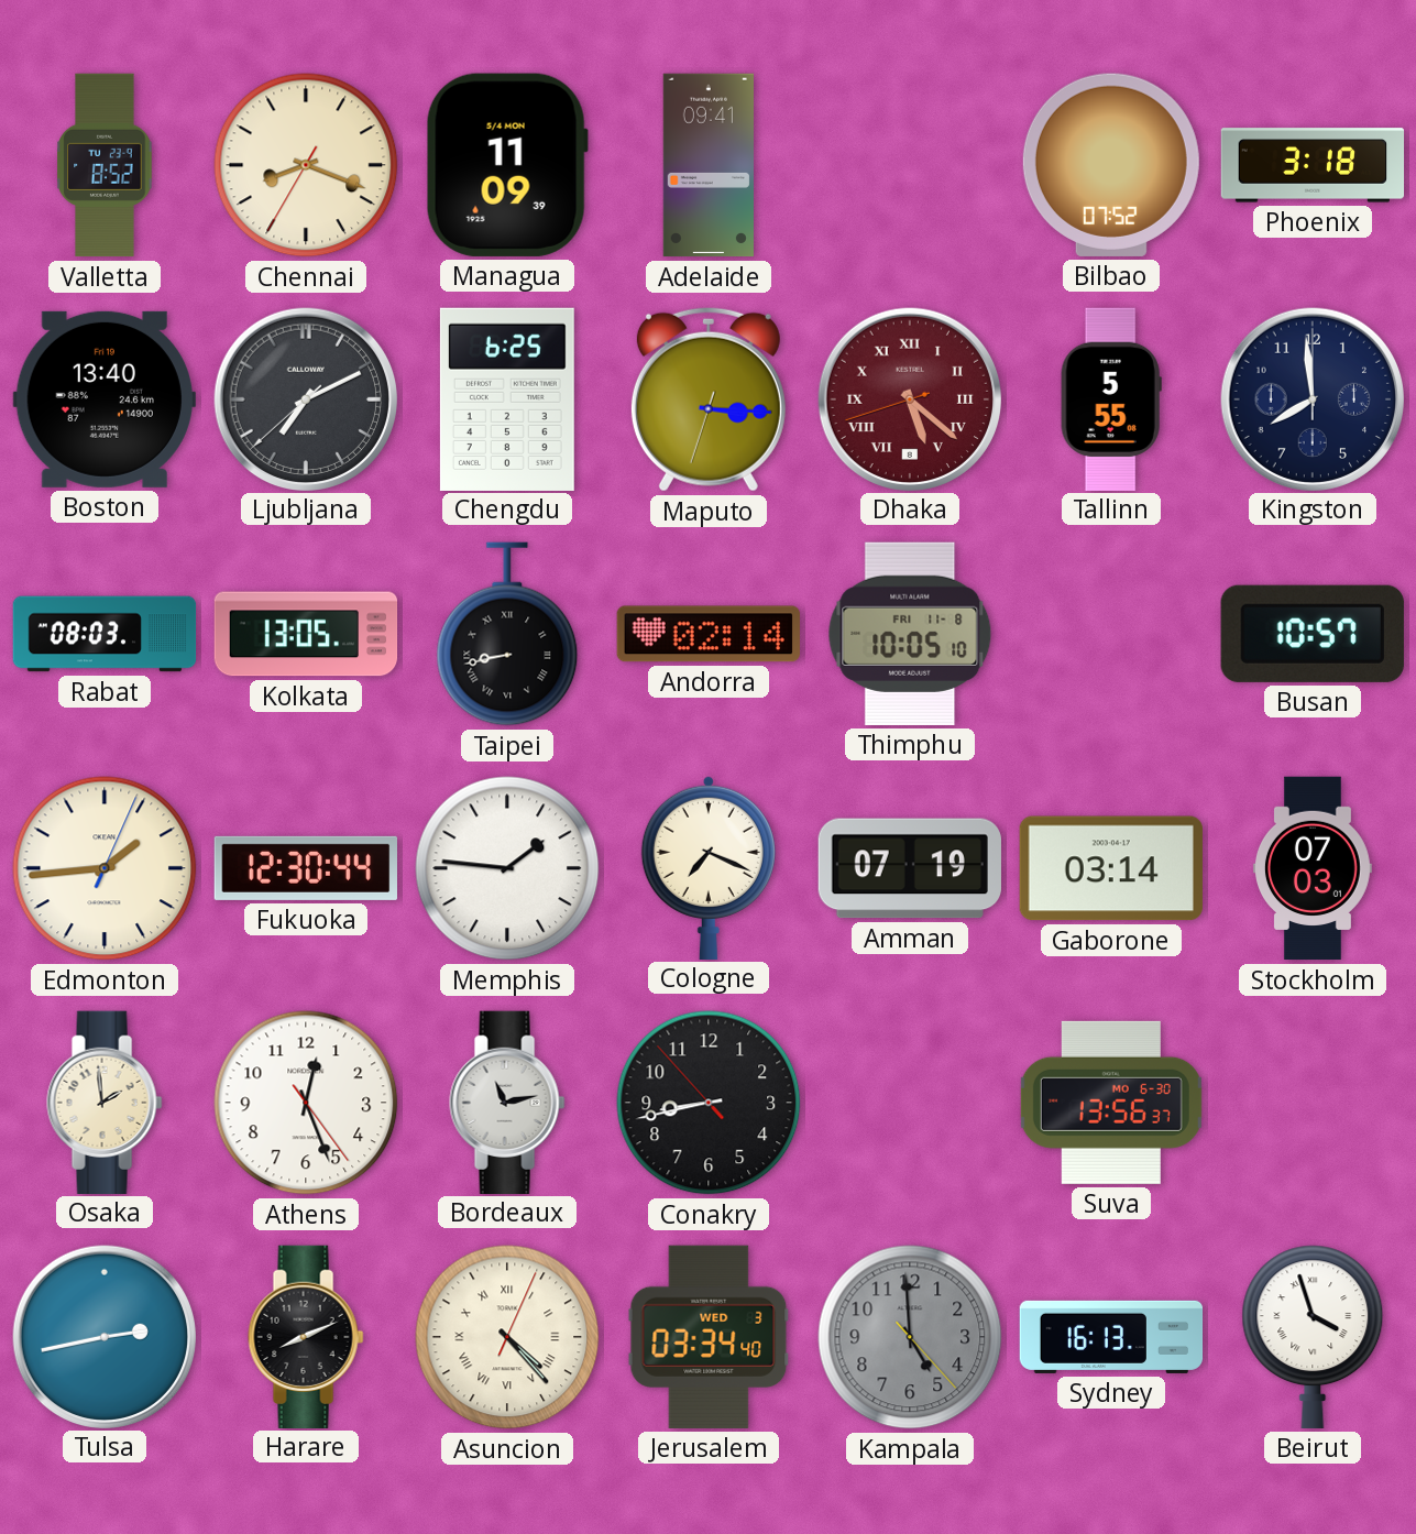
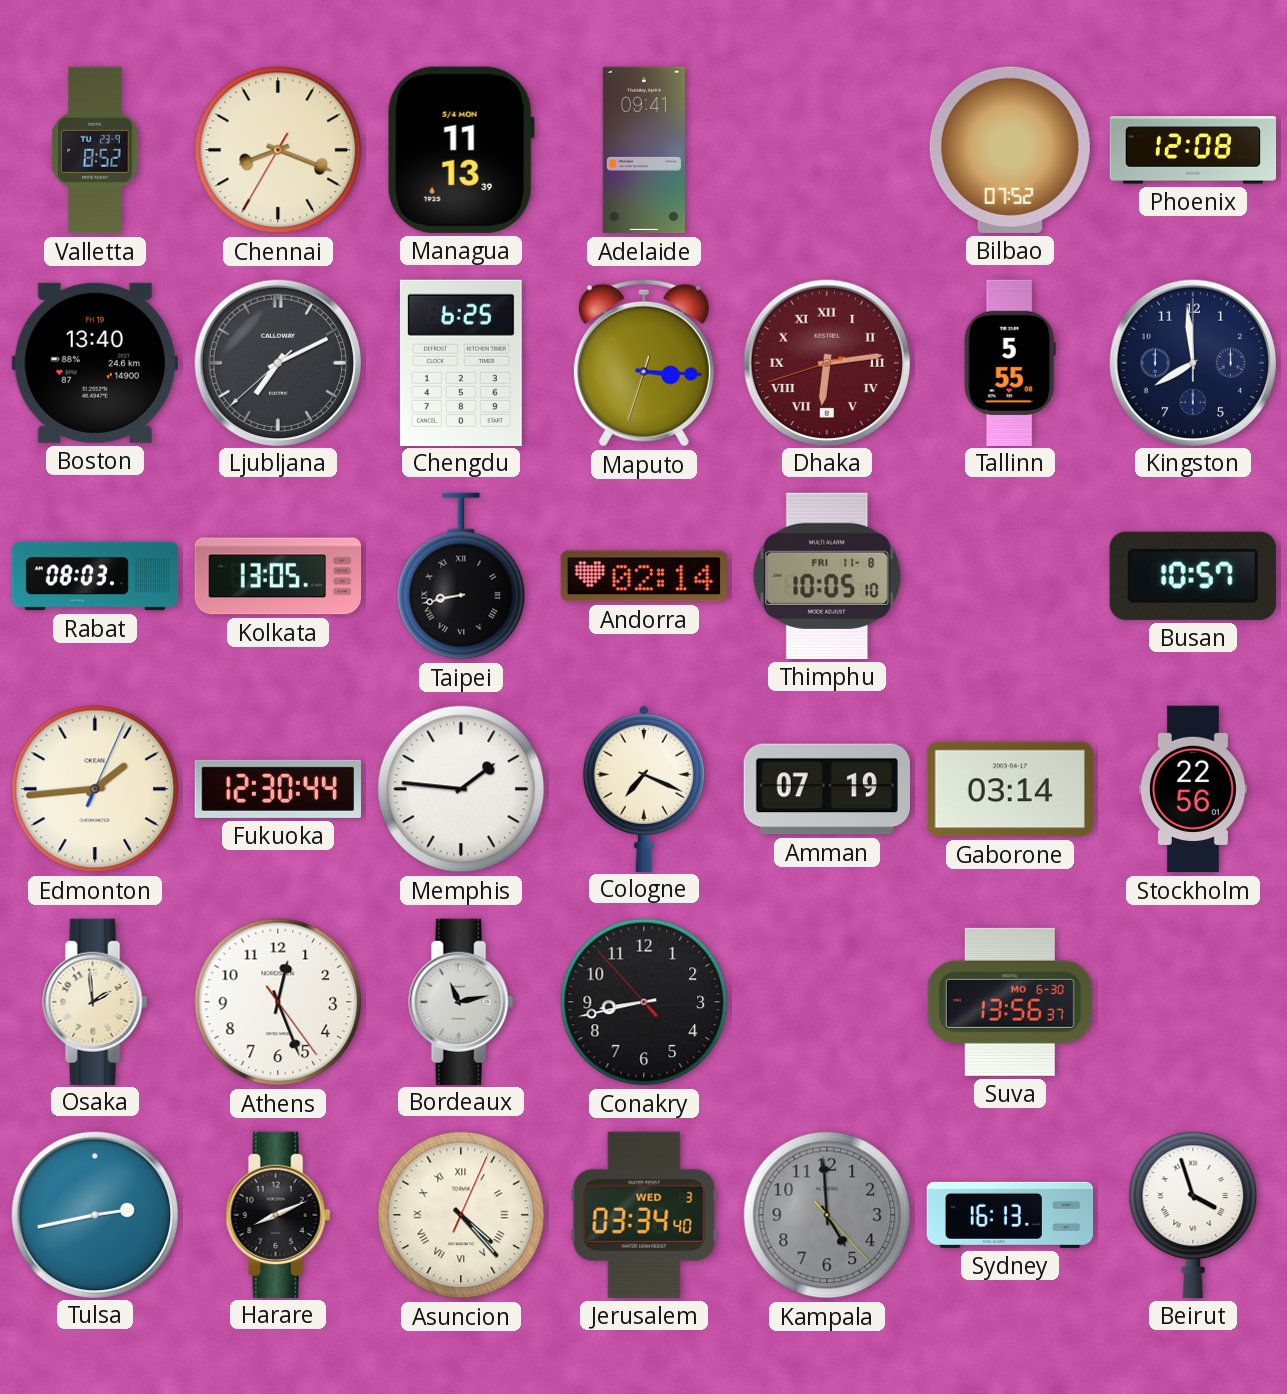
Managua: 11:09 -> 11:13 (461, 150)
Phoenix: 3:18 -> 12:08 (1193, 150)
Dhaka: 5:21 -> 6:13 (826, 362)
Stockholm: 07:03 -> 22:56 (1193, 789)
